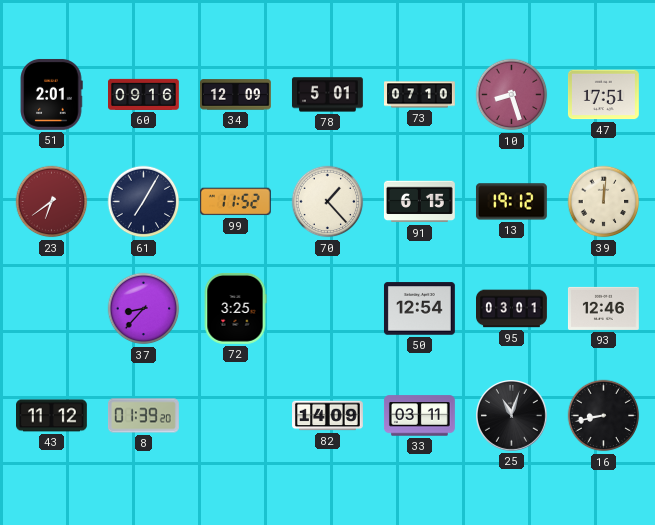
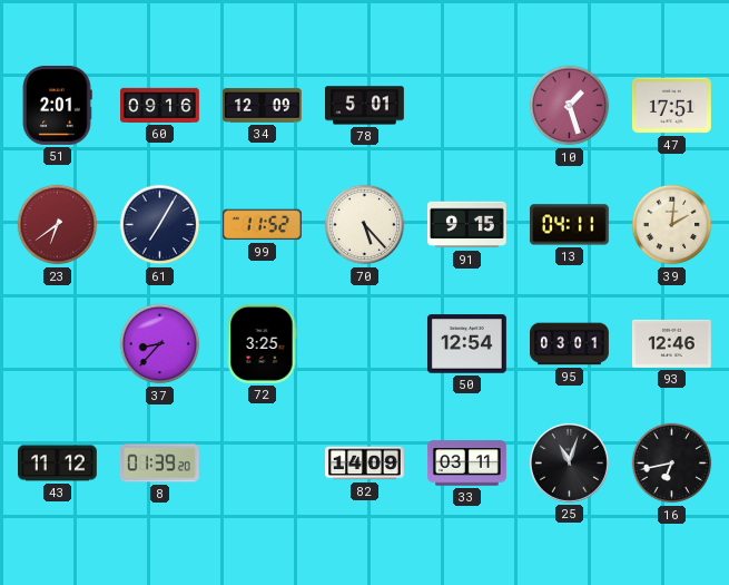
73: 07:10 -> none (420, 95)
10: 8:27 -> 1:27 (570, 106)
70: 1:23 -> 5:23 (365, 225)
91: 6:15 -> 9:15 (466, 225)
13: 19:12 -> 04:11 (569, 225)
39: 12:01 -> 2:01 (672, 225)
16: 8:43 -> 6:43 (672, 464)
